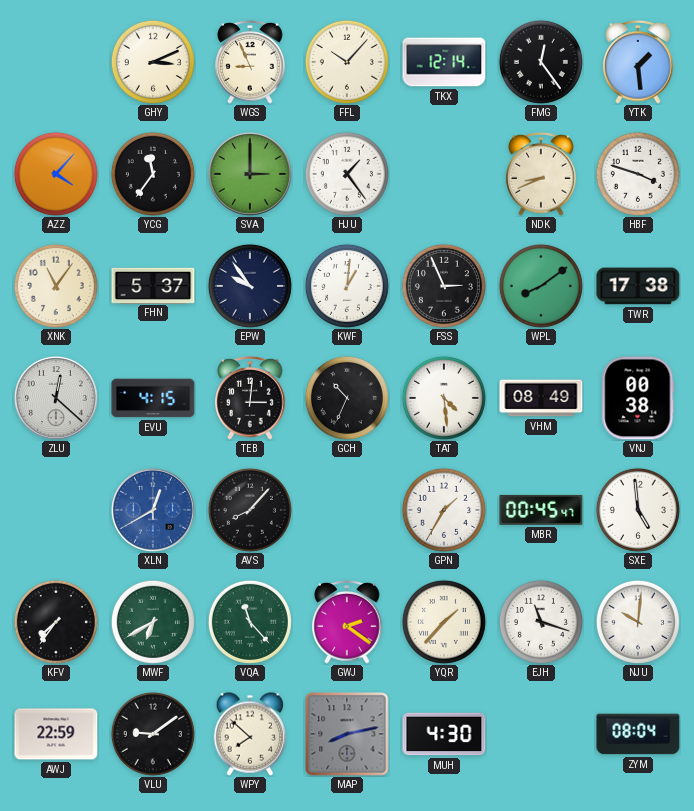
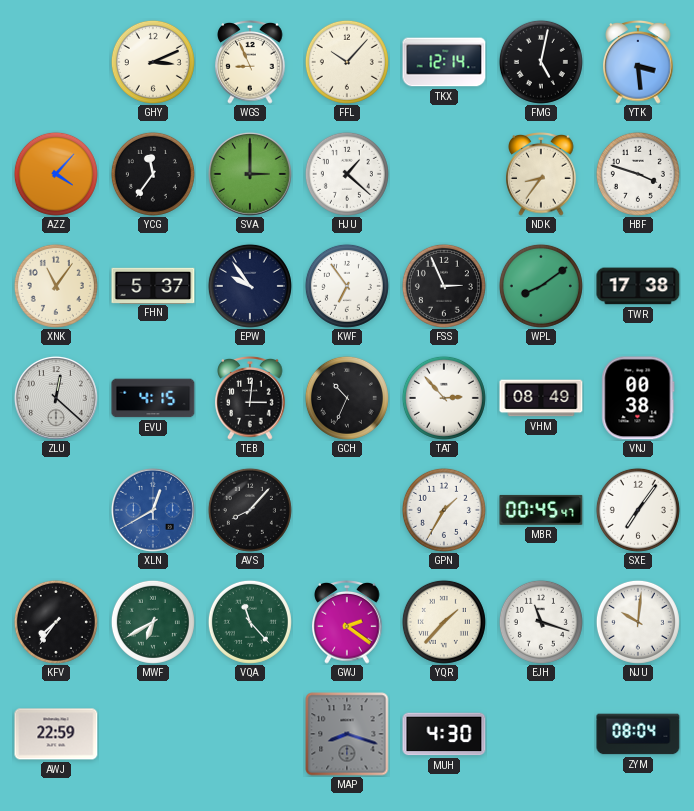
FMG: 12:24 -> 5:02 (541, 62)
YTK: 1:29 -> 3:29 (638, 62)
HJU: 1:24 -> 1:22 (347, 174)
NDK: 8:41 -> 8:36 (541, 174)
KWF: 1:01 -> 6:54 (347, 286)
TAT: 4:29 -> 2:53 (444, 398)
SXE: 4:59 -> 7:06 (638, 510)
VLU: 9:09 -> none (153, 734)
WPY: 7:52 -> none (250, 734)
MAP: 8:13 -> 8:18 (347, 734)
